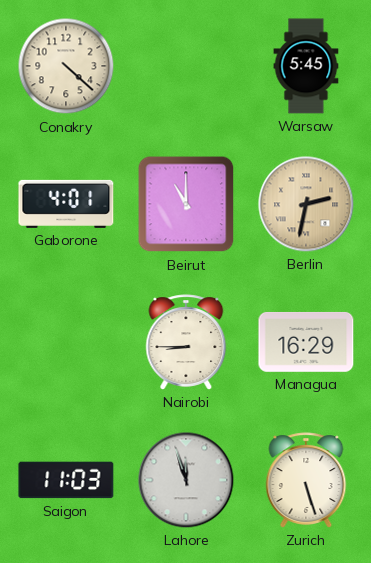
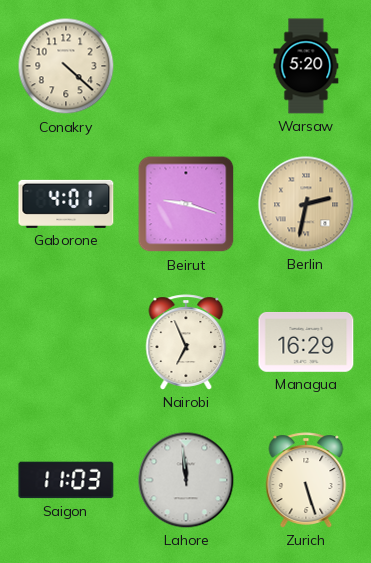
Warsaw: 5:45 -> 5:20 (306, 66)
Beirut: 11:00 -> 9:18 (186, 204)
Nairobi: 8:45 -> 6:56 (186, 342)
Lahore: 11:57 -> 11:59 (186, 480)
